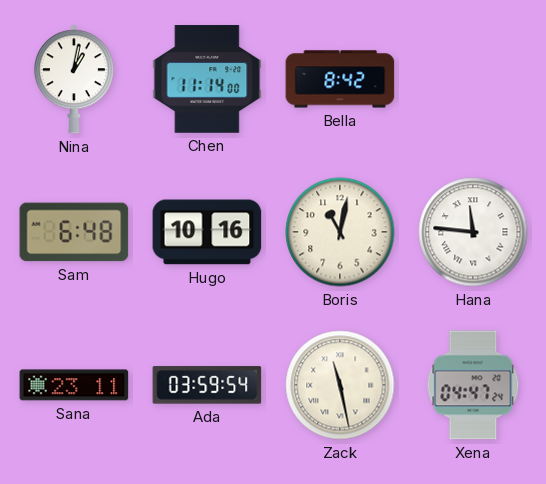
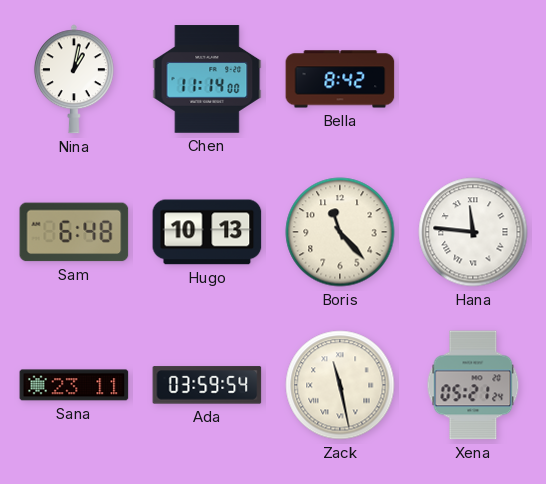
Hugo: 10:16 -> 10:13 (207, 232)
Boris: 11:02 -> 11:23 (340, 232)
Xena: 04:47 -> 05:21 (473, 385)
